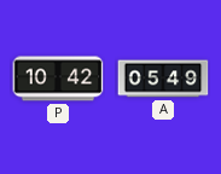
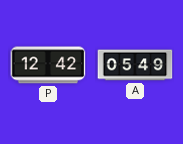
P: 10:42 -> 12:42 (48, 65)
